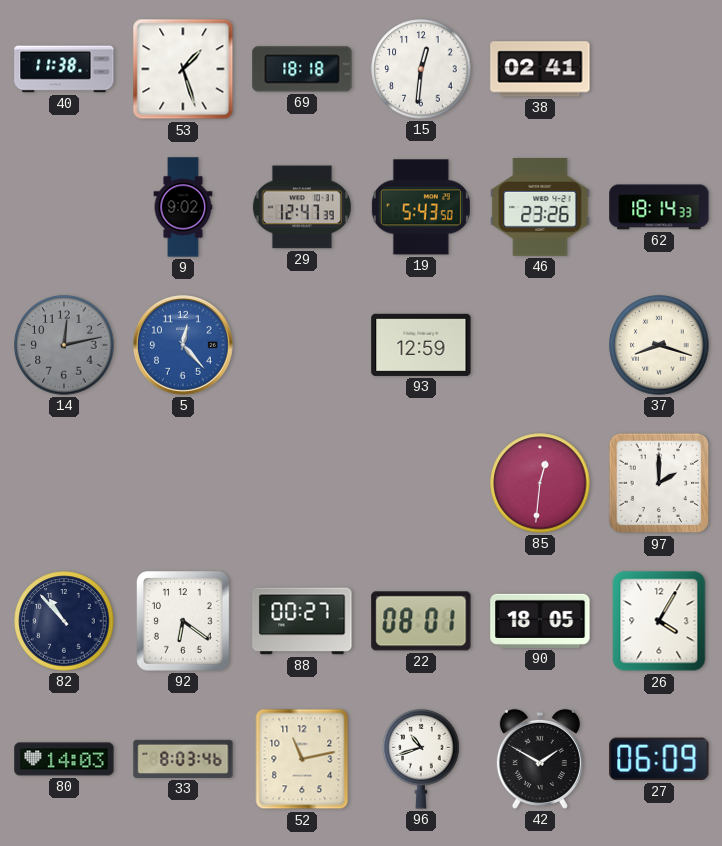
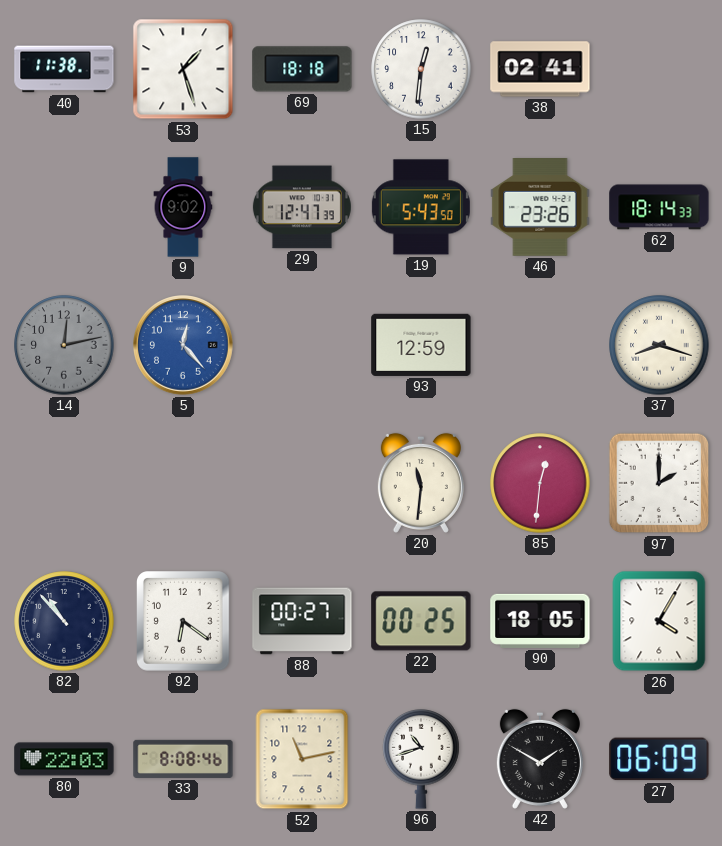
20: none -> 11:31 (421, 483)
22: 08:01 -> 00:25 (421, 621)
80: 14:03 -> 22:03 (64, 759)
33: 8:03 -> 8:08 (183, 759)
